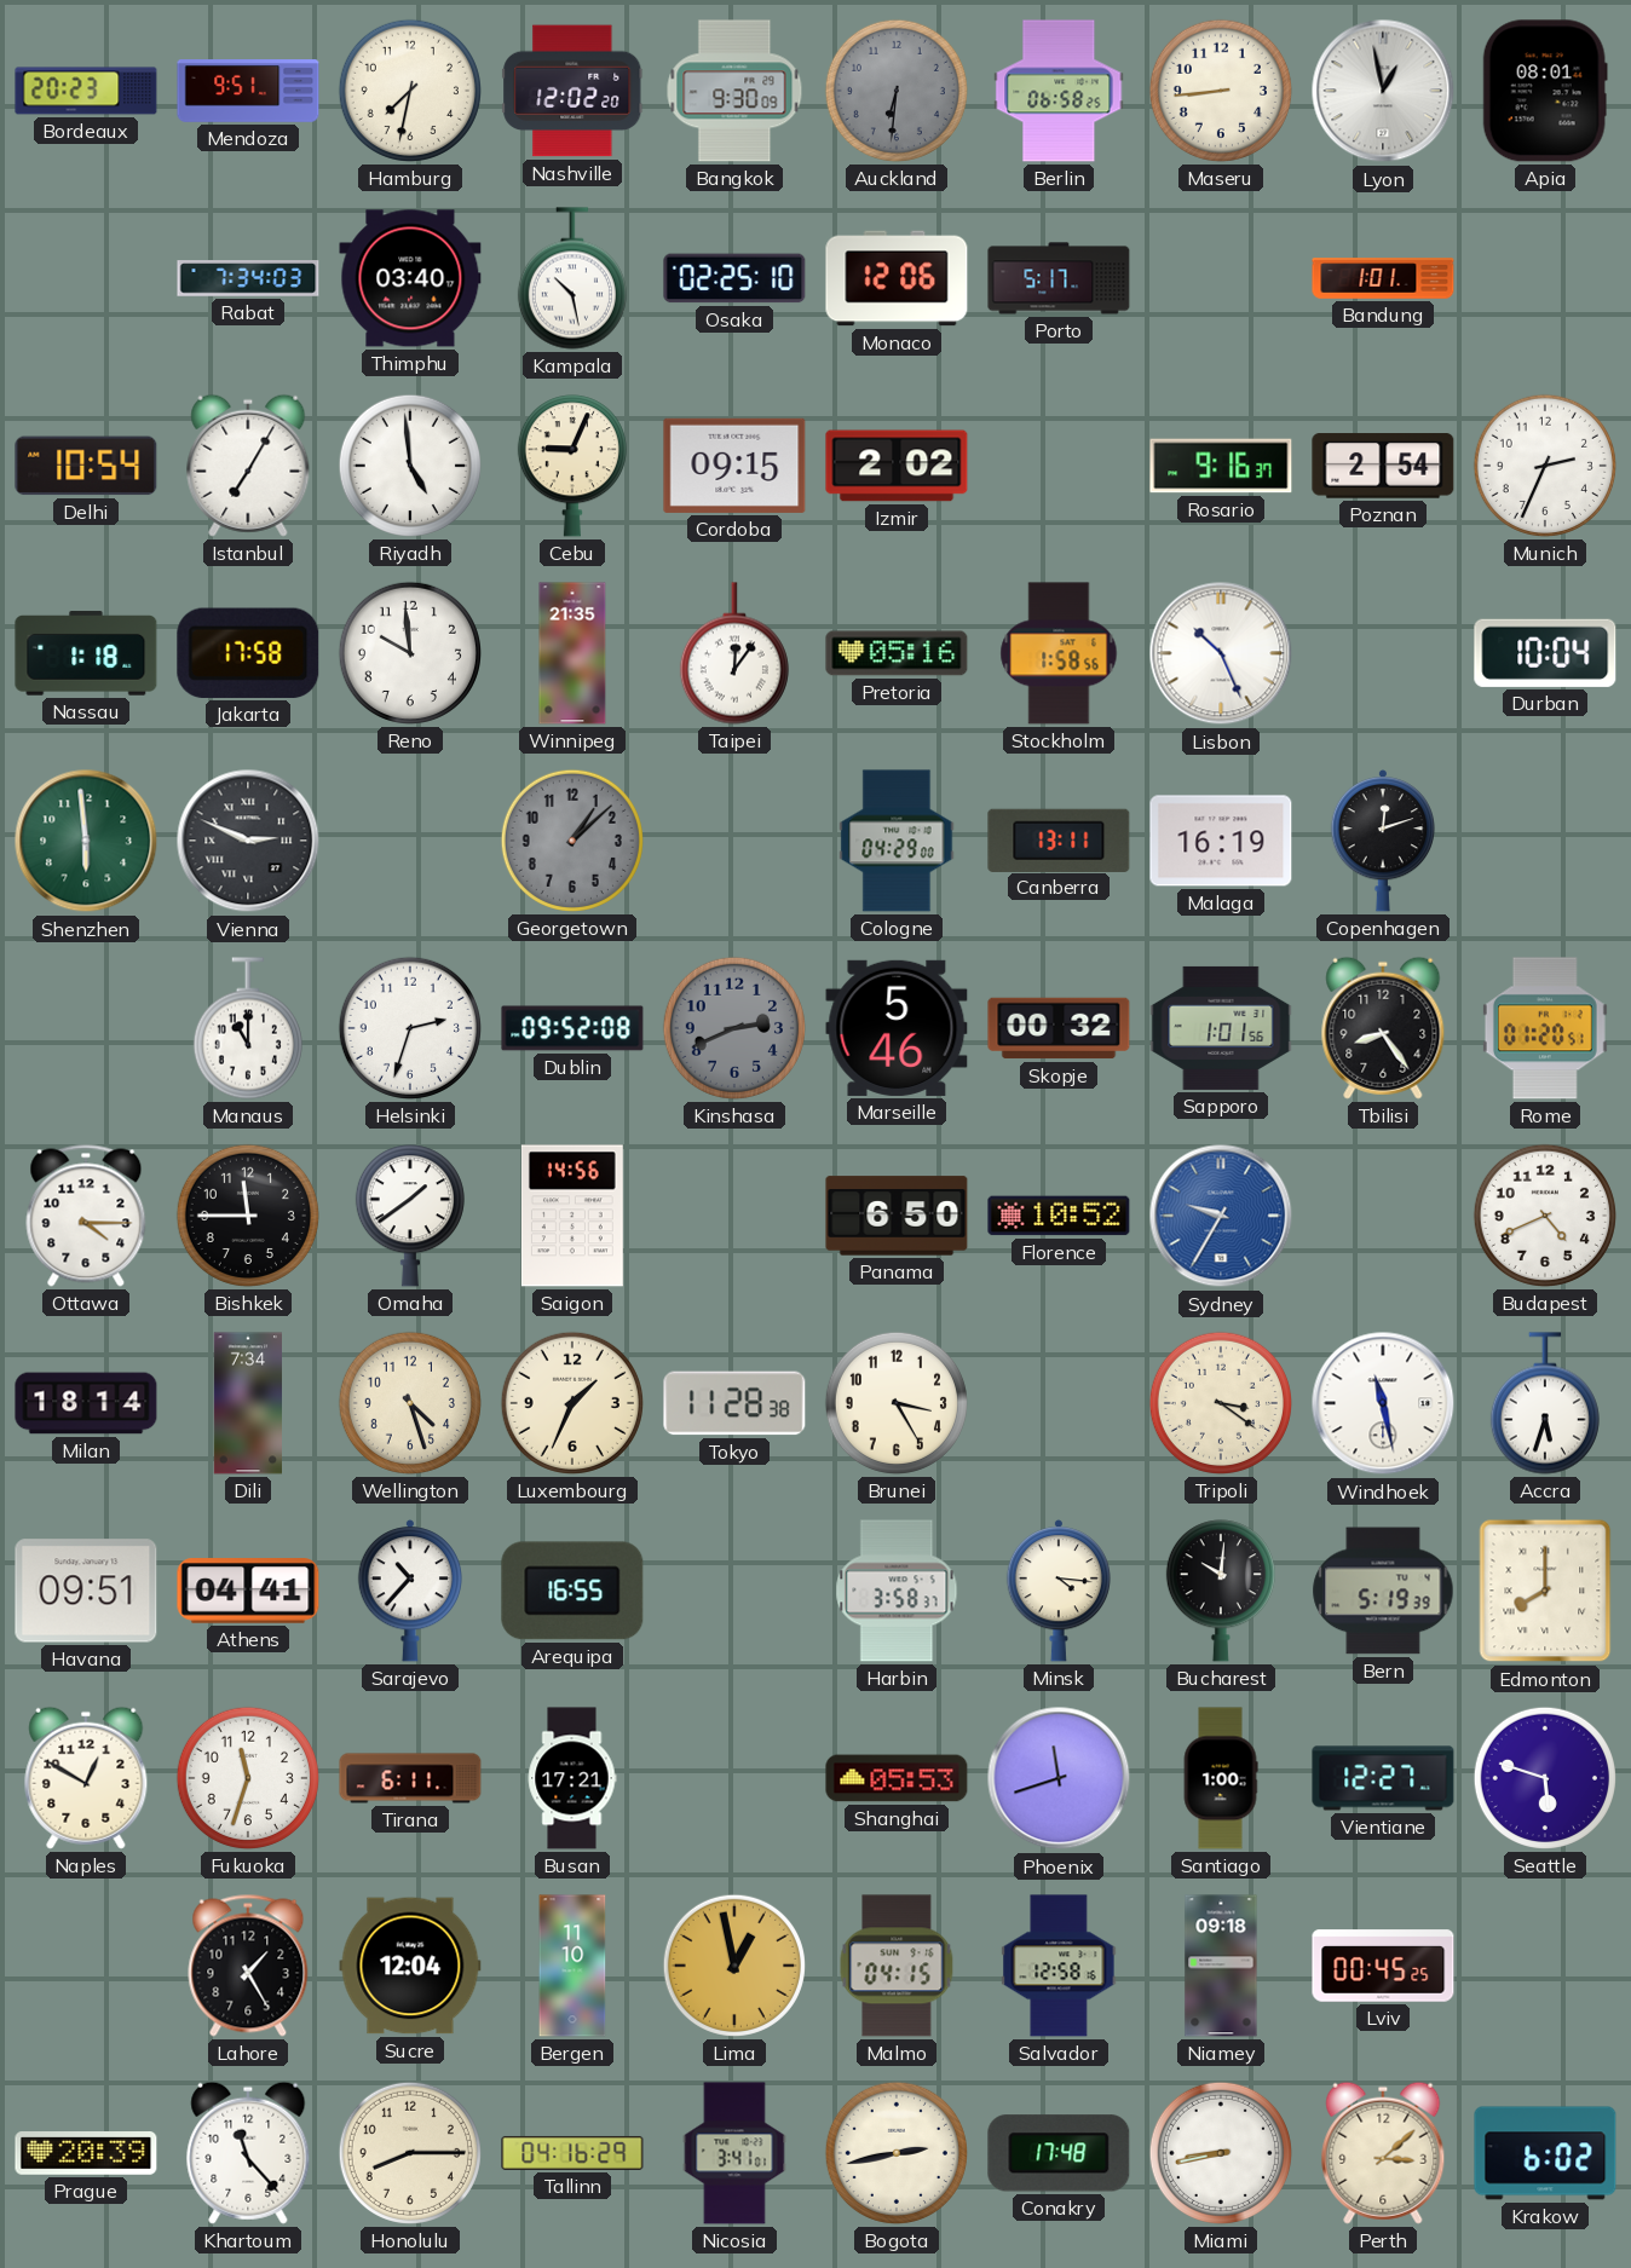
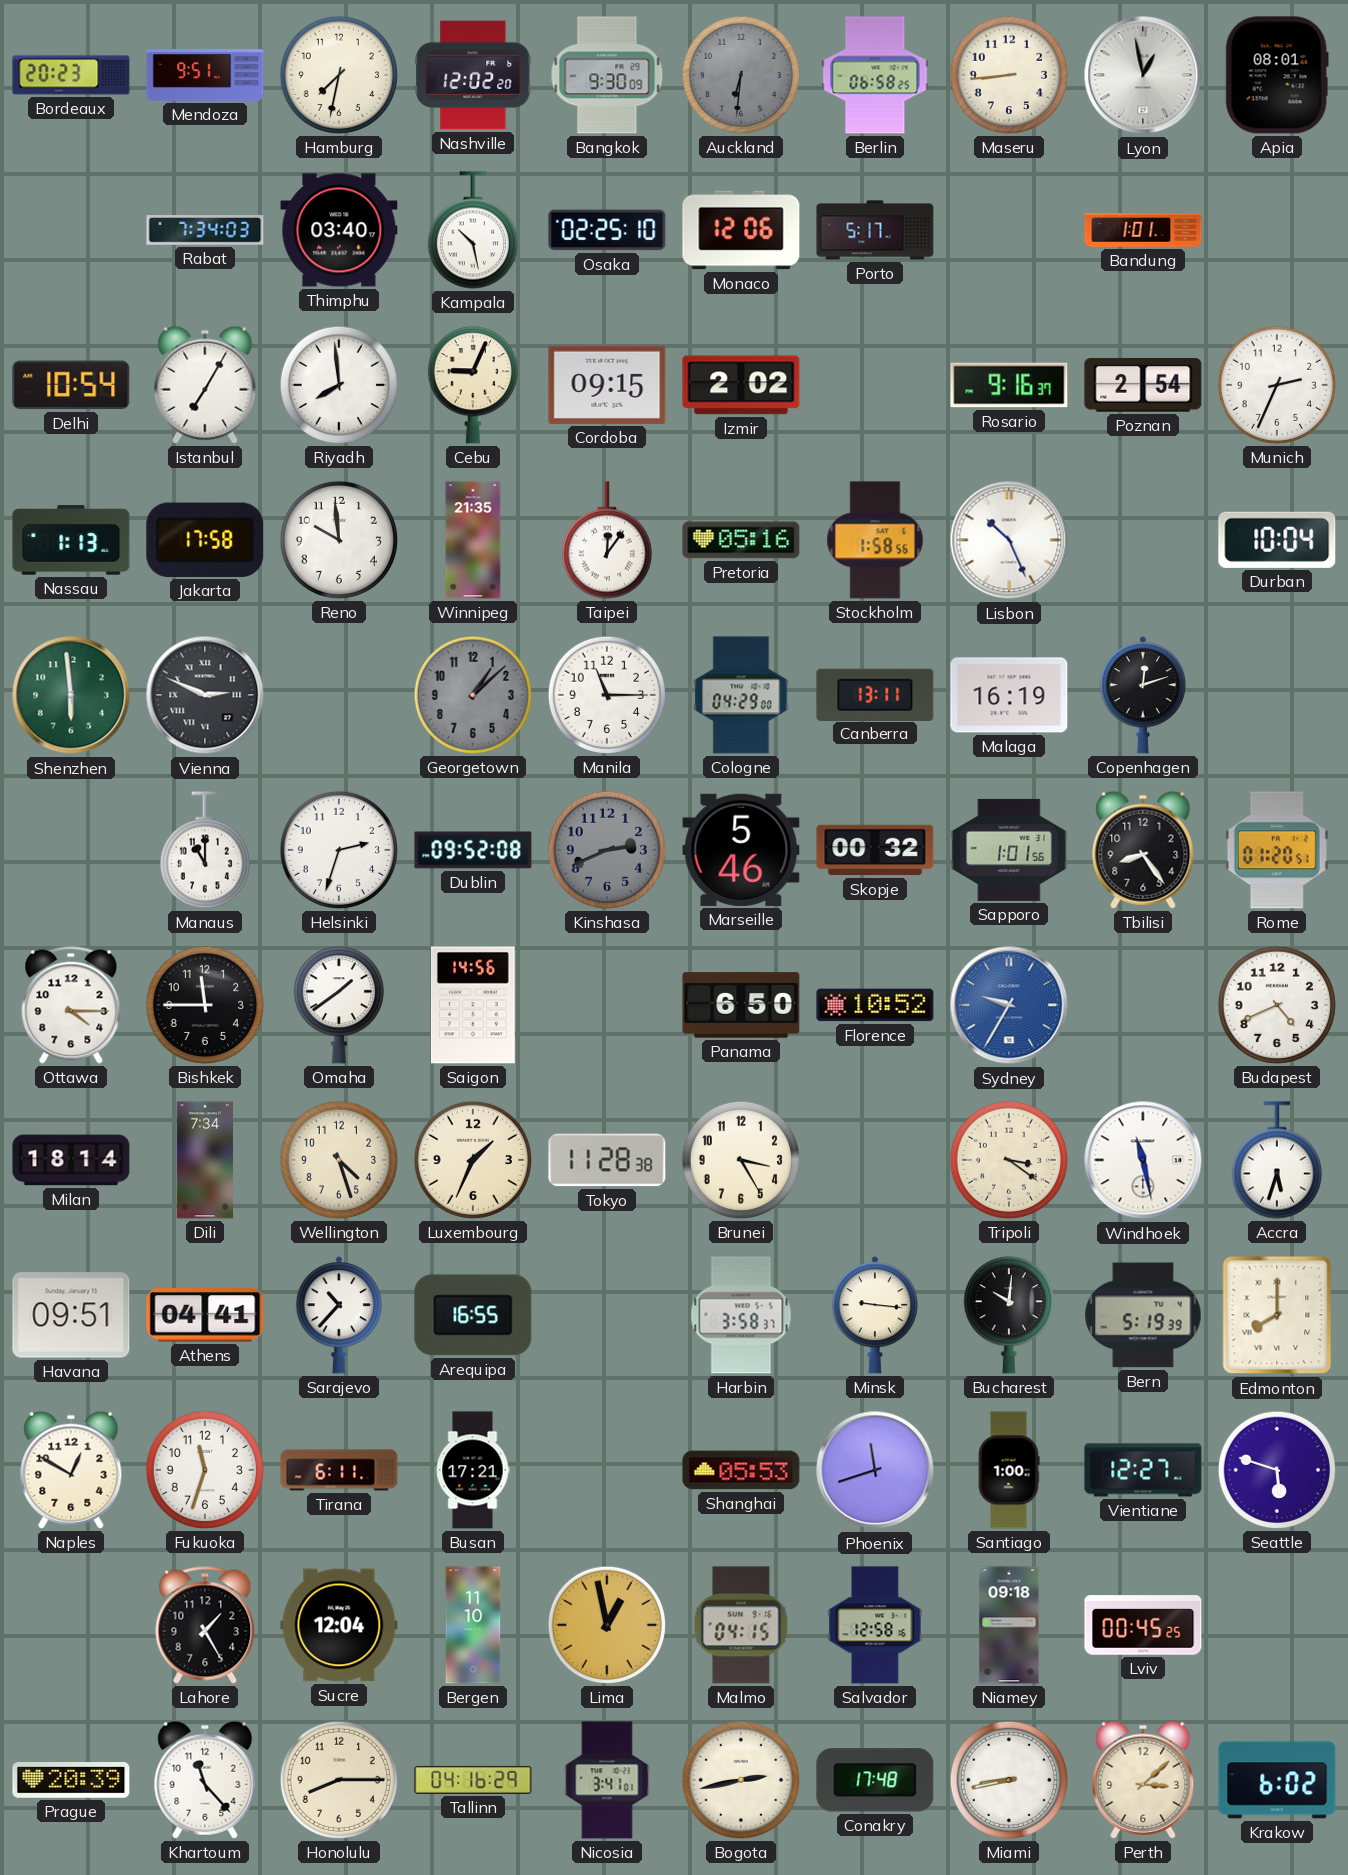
Riyadh: 4:59 -> 7:59 (339, 385)
Nassau: 1:18 -> 1:13 (71, 540)
Manila: none -> 11:15 (607, 695)
Minsk: 4:16 -> 9:16 (874, 1315)
